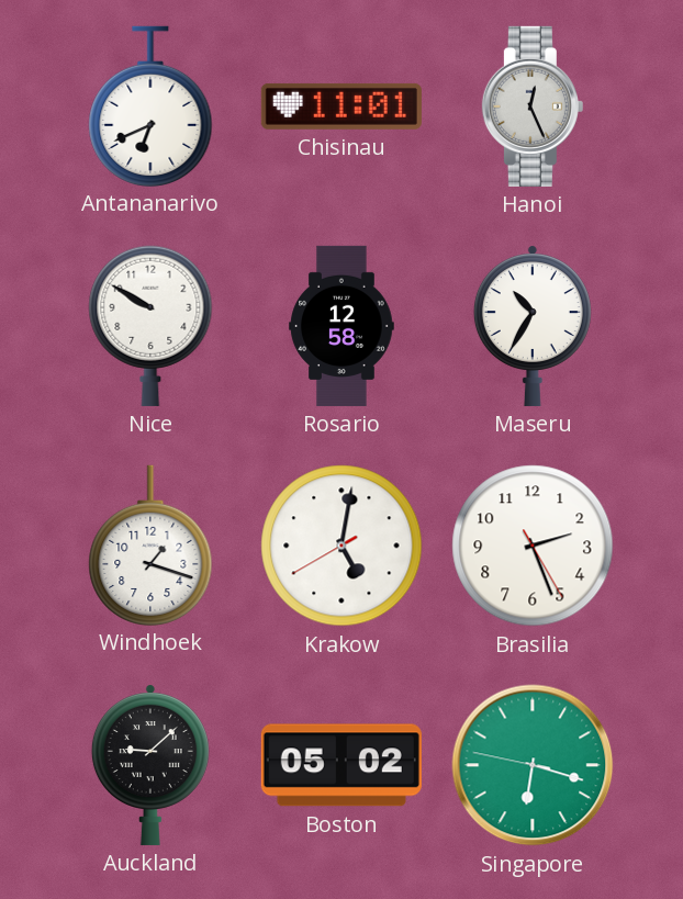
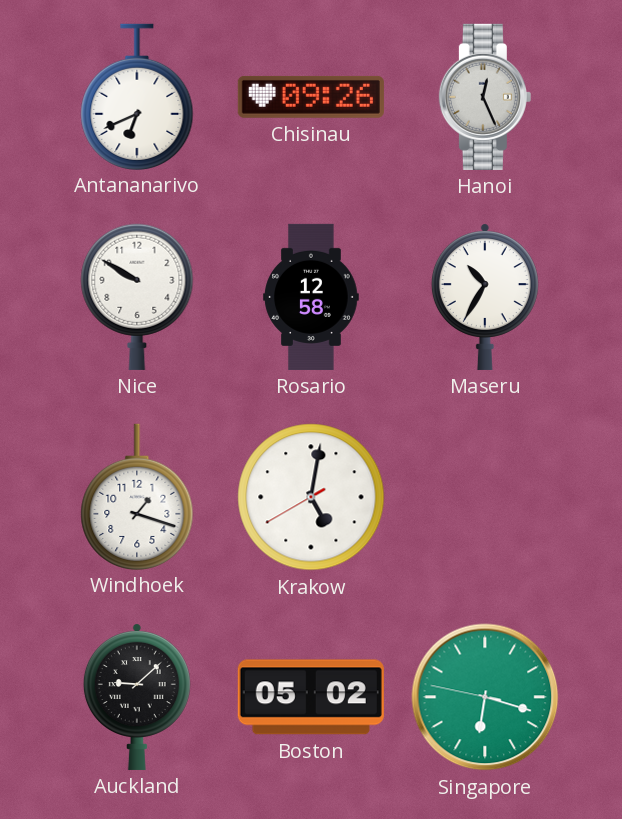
Chisinau: 11:01 -> 09:26 (311, 97)
Brasilia: 2:26 -> none (533, 546)
